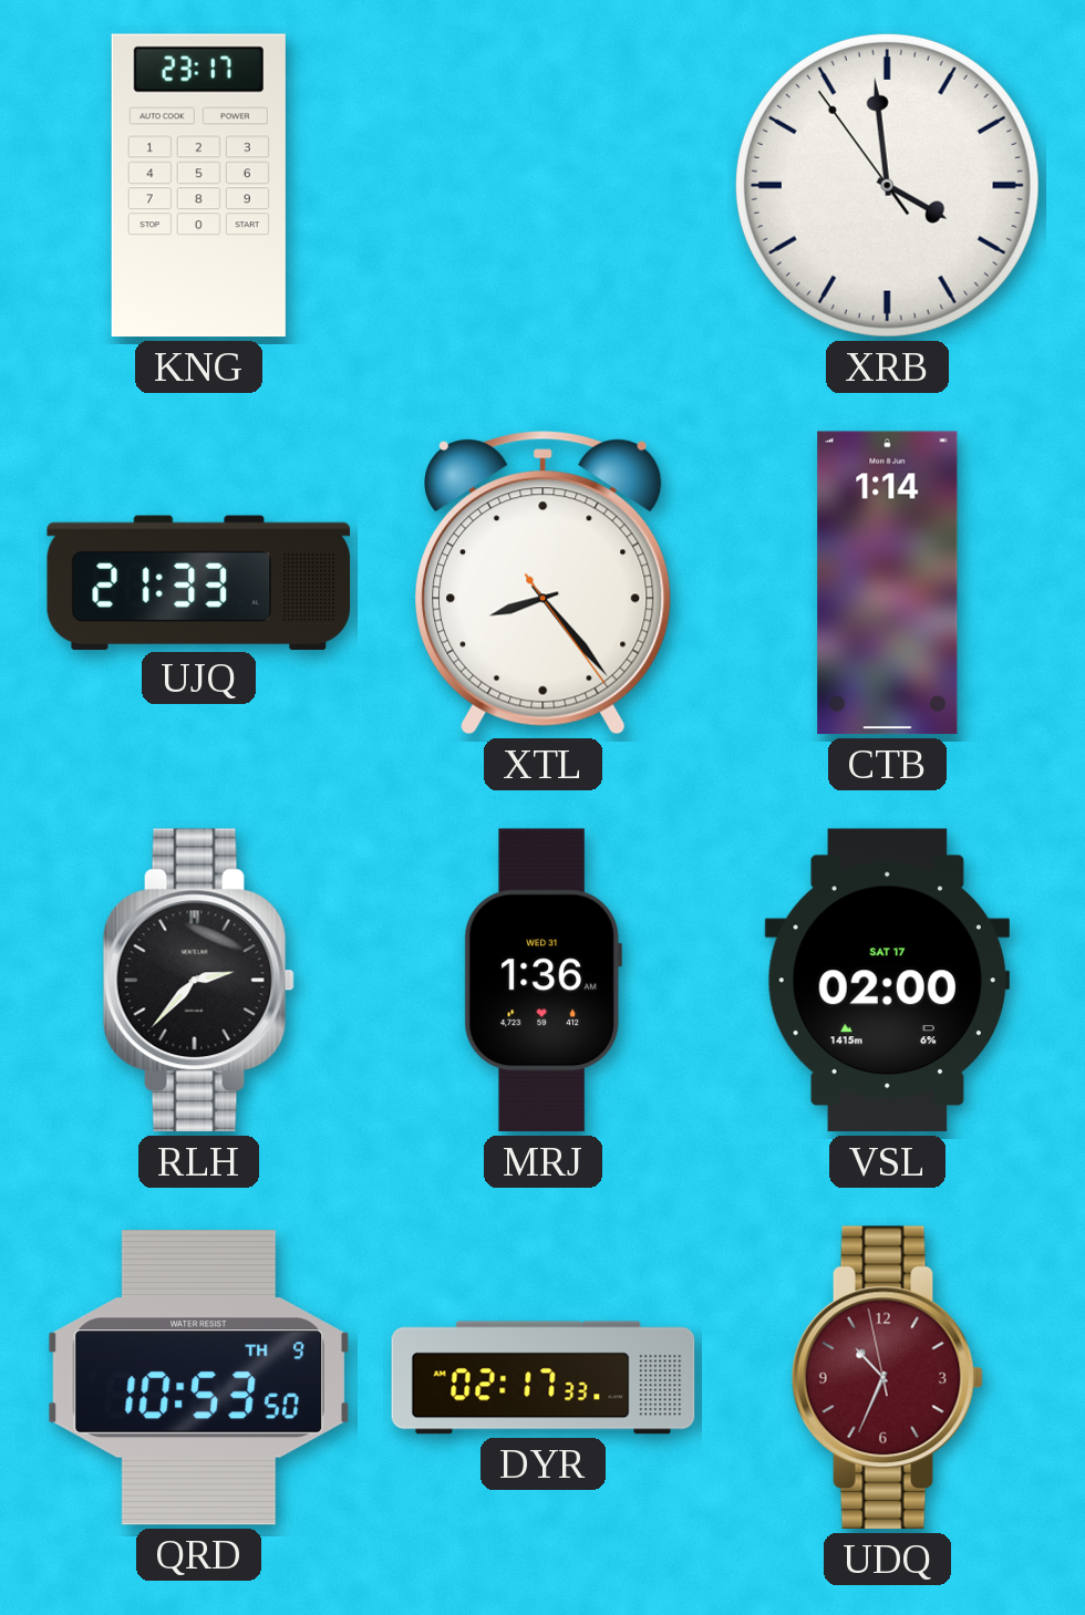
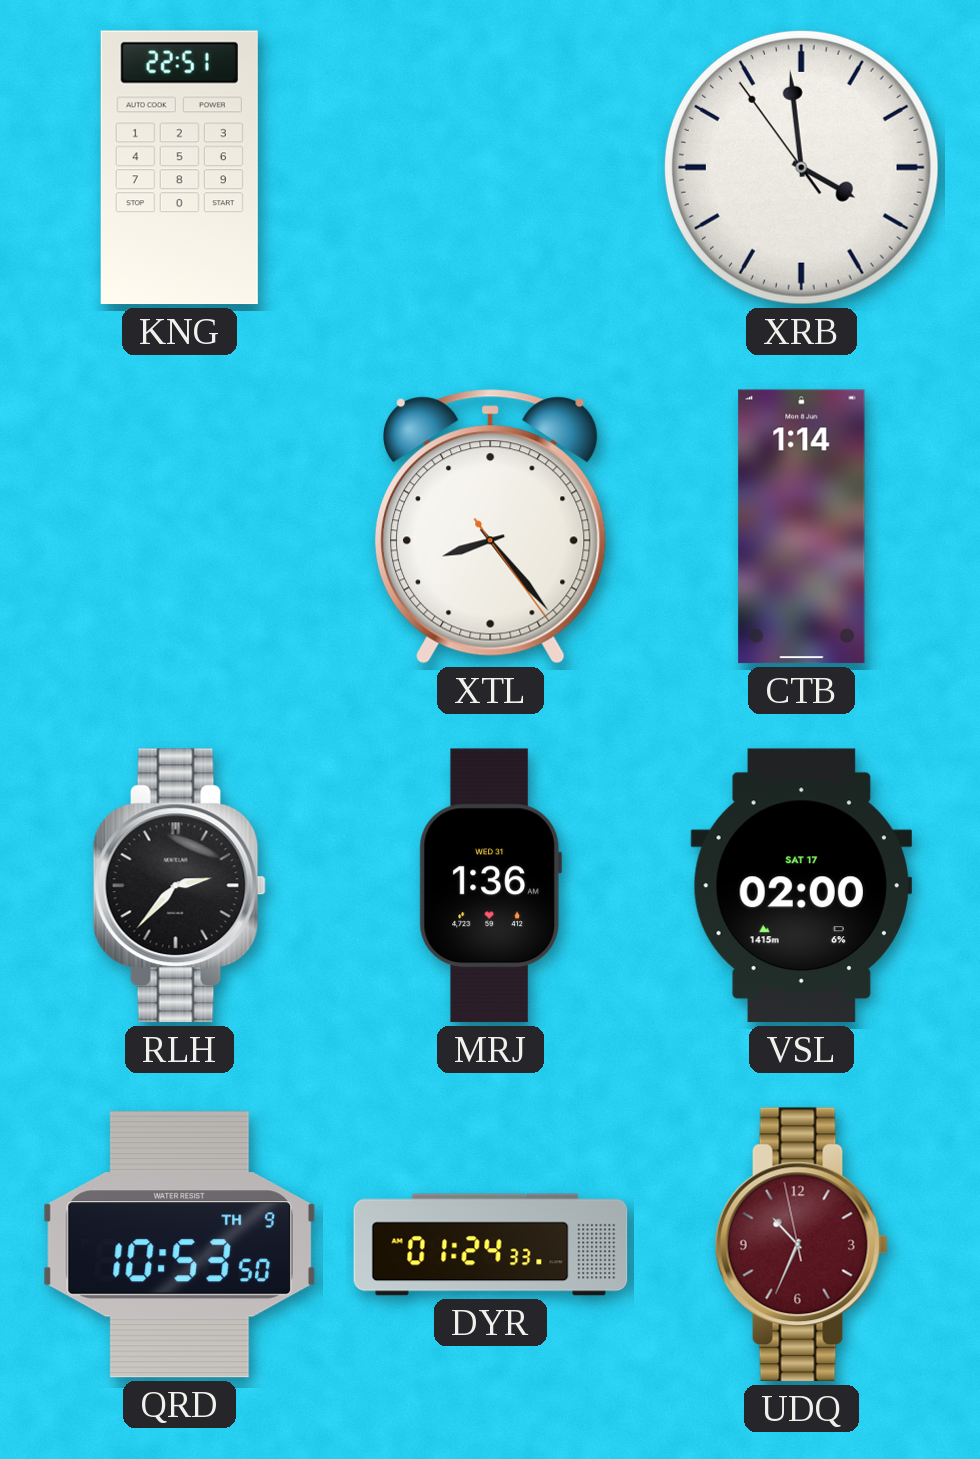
KNG: 23:17 -> 22:51 (179, 168)
UJQ: 21:33 -> none (199, 582)
DYR: 02:17 -> 01:24 (491, 1245)
